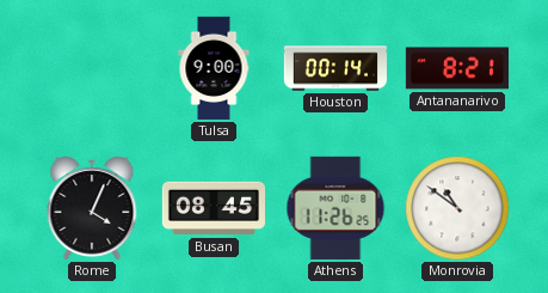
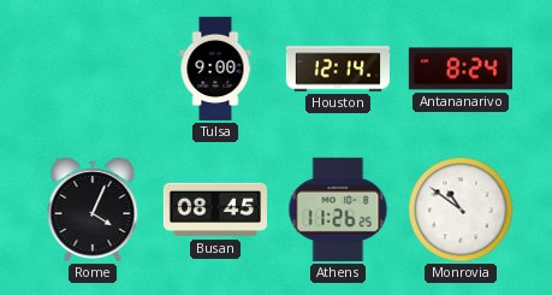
Houston: 00:14 -> 12:14 (338, 69)
Antananarivo: 8:21 -> 8:24 (461, 69)
